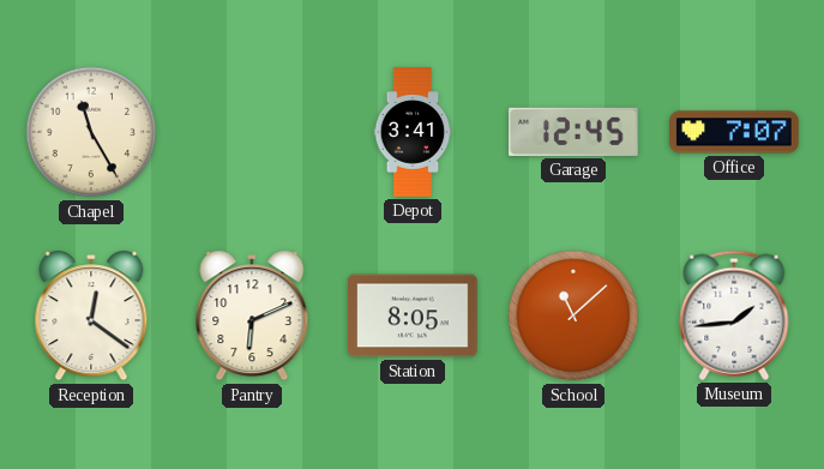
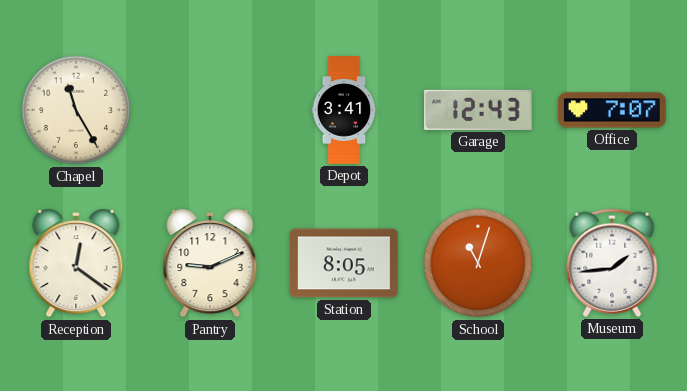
Garage: 12:45 -> 12:43 (479, 110)
Pantry: 6:11 -> 9:11 (210, 263)
School: 11:08 -> 11:03 (478, 263)
